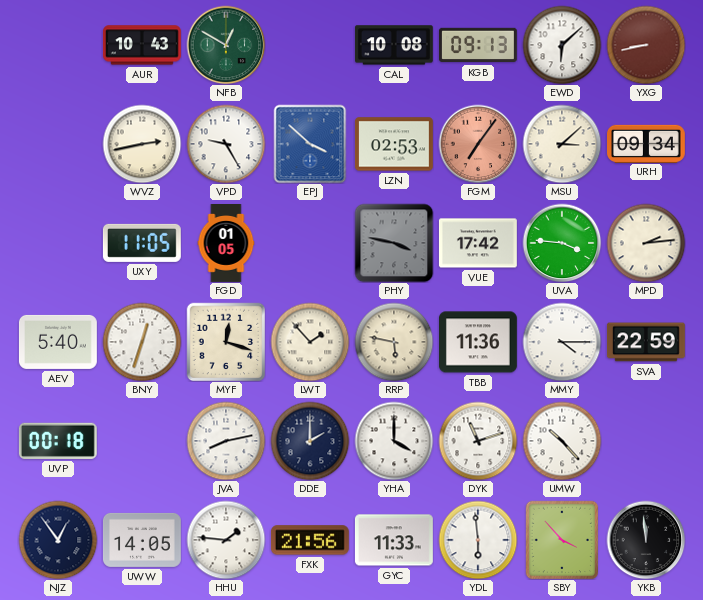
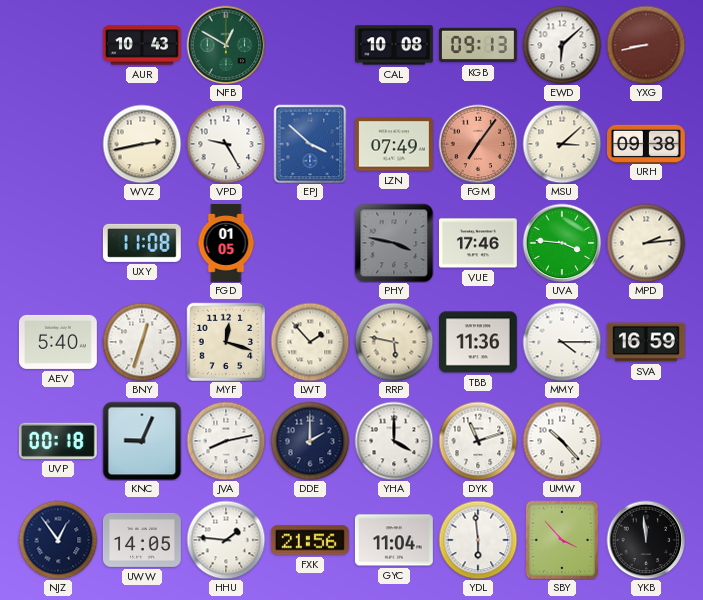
LZN: 02:53 -> 07:49 (394, 144)
URH: 09:34 -> 09:38 (647, 143)
UXY: 11:05 -> 11:08 (142, 243)
VUE: 17:42 -> 17:46 (478, 243)
SVA: 22:59 -> 16:59 (646, 342)
KNC: none -> 9:04 (142, 441)
GYC: 11:33 -> 11:04 (394, 540)
